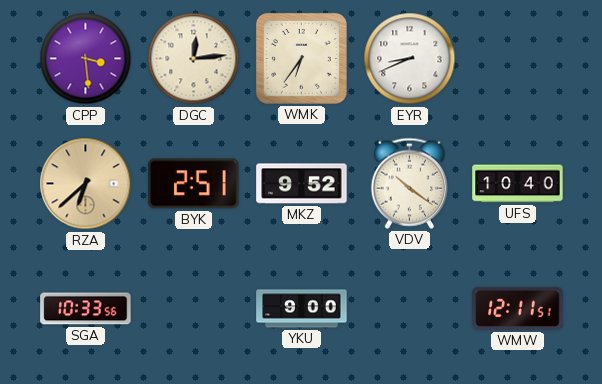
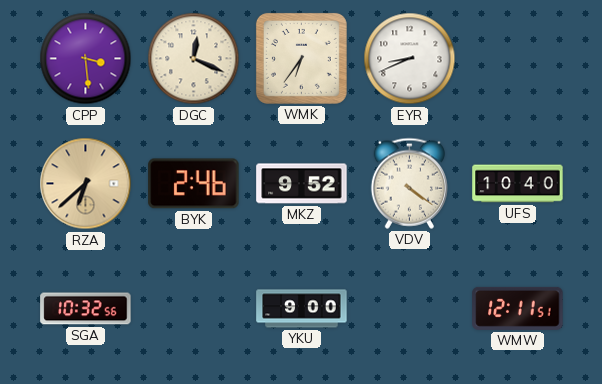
DGC: 12:14 -> 12:19 (194, 59)
BYK: 2:51 -> 2:46 (194, 184)
VDV: 10:21 -> 4:21 (409, 183)
SGA: 10:33 -> 10:32 (86, 309)
